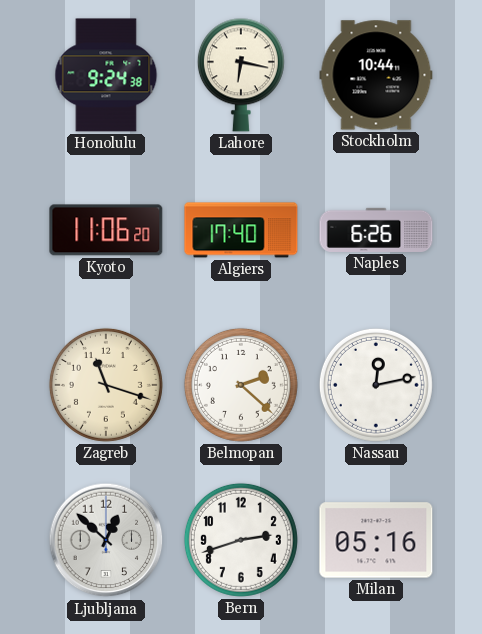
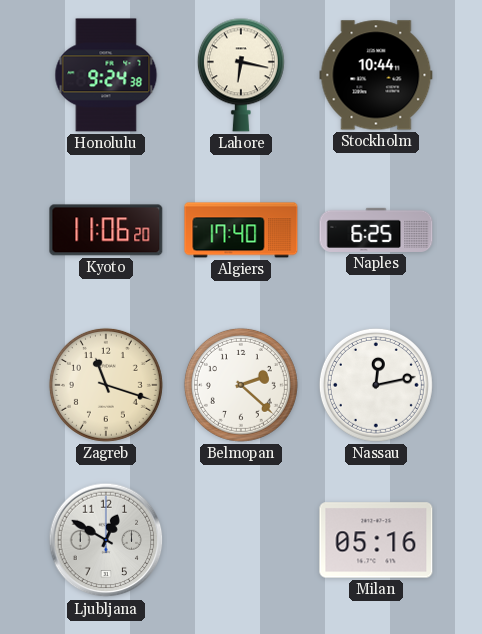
Naples: 6:26 -> 6:25 (376, 230)
Ljubljana: 12:52 -> 12:50 (106, 540)
Bern: 2:42 -> none (241, 540)
